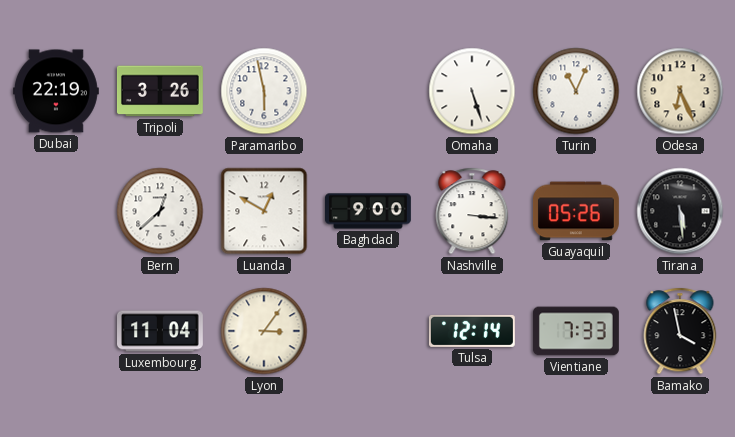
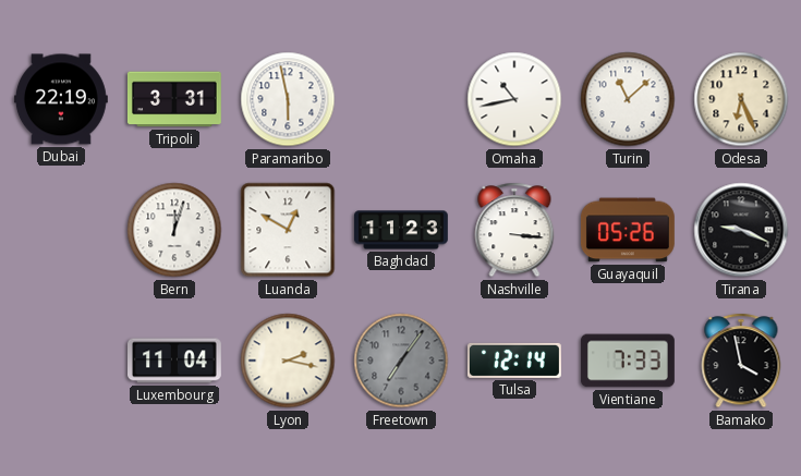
Tripoli: 3:26 -> 3:31 (174, 99)
Omaha: 5:27 -> 10:43 (514, 99)
Turin: 11:04 -> 11:08 (628, 99)
Bern: 12:38 -> 12:03 (174, 230)
Baghdad: 9:00 -> 11:23 (402, 230)
Tirana: 5:29 -> 9:19 (741, 230)
Lyon: 3:06 -> 2:17 (288, 361)
Freetown: none -> 7:06 (401, 361)
